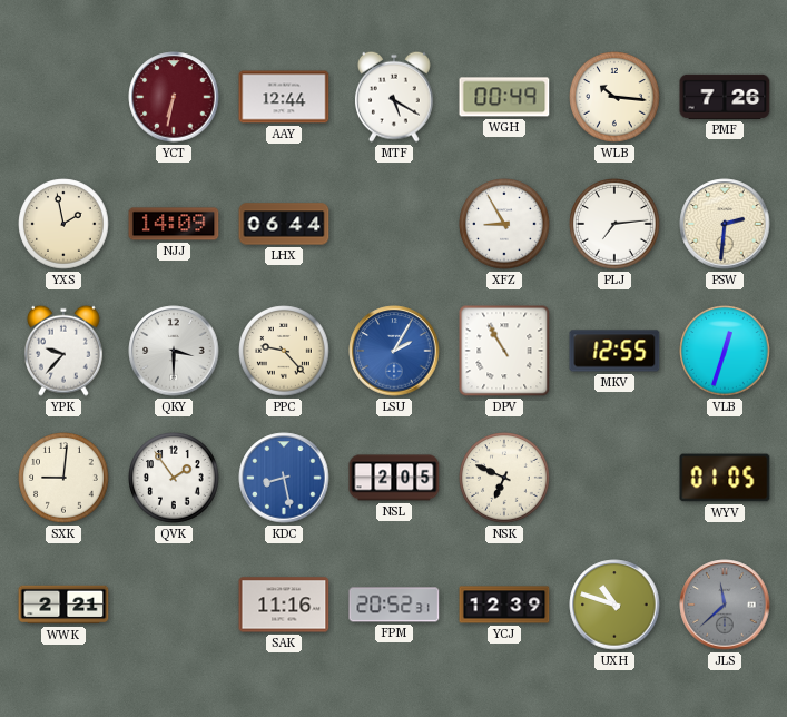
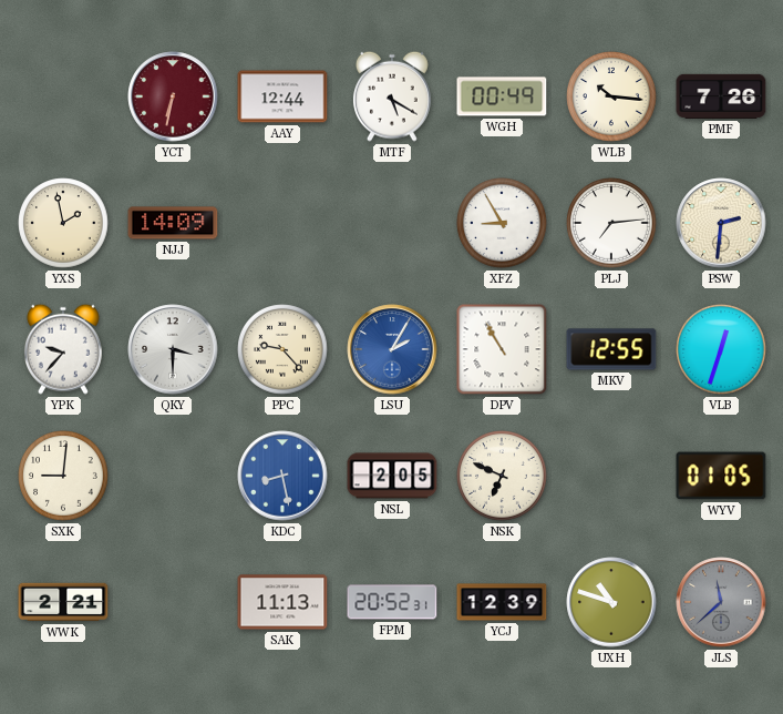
LHX: 06:44 -> none (284, 224)
QVK: 1:54 -> none (174, 478)
SAK: 11:16 -> 11:13 (282, 602)
